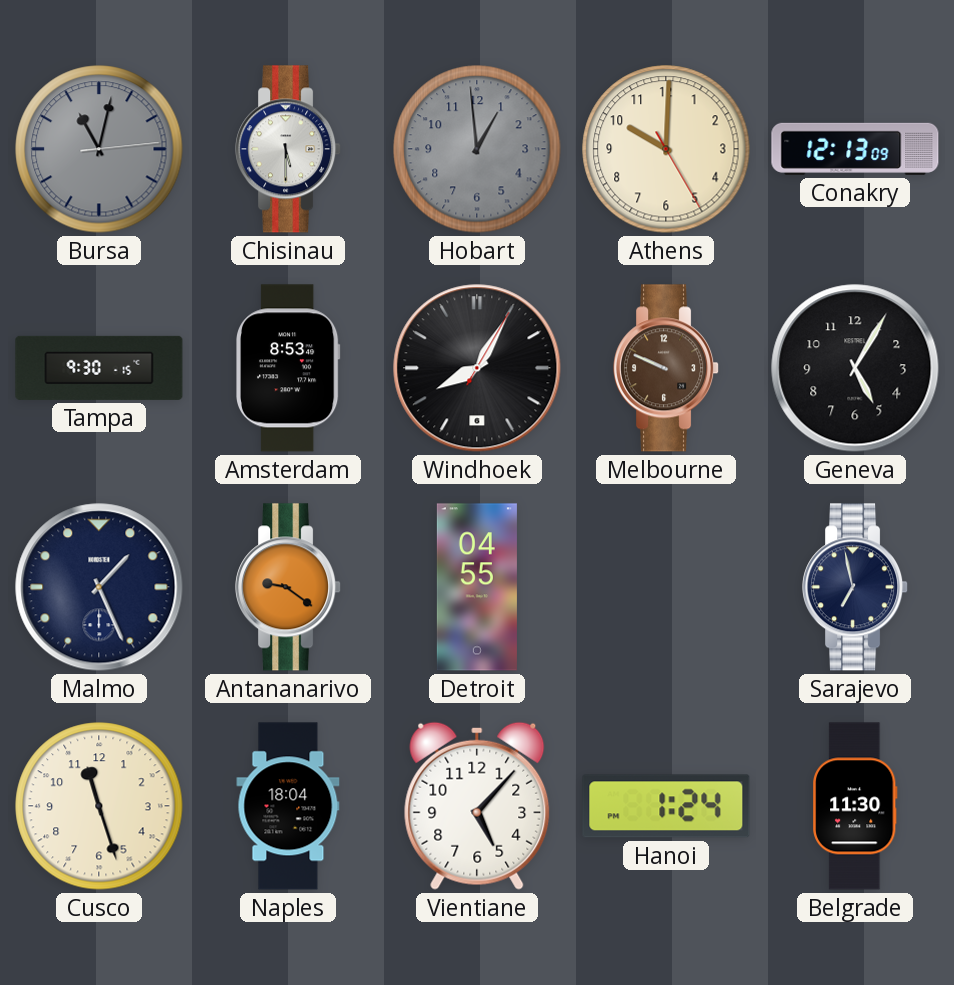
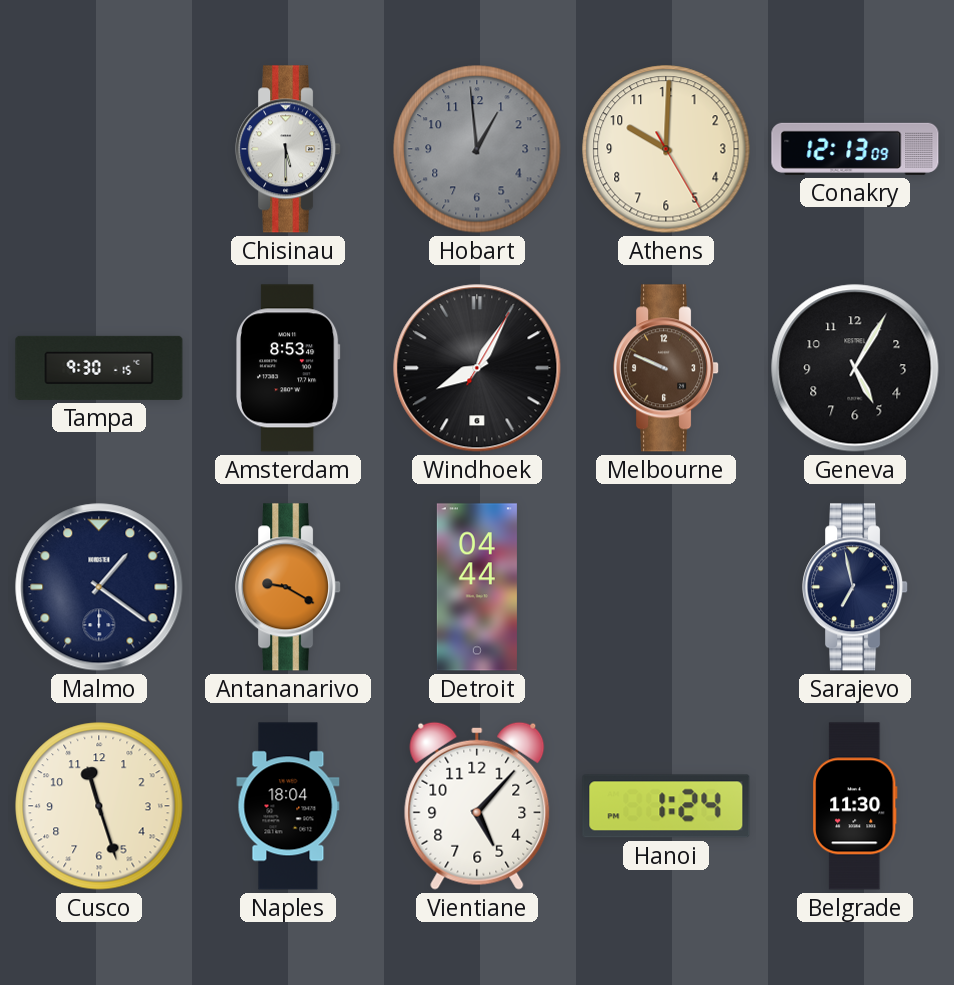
Bursa: 11:02 -> none (99, 149)
Malmo: 1:26 -> 1:21 (99, 587)
Antananarivo: 9:21 -> 9:20 (289, 587)
Detroit: 04:55 -> 04:44 (477, 587)
